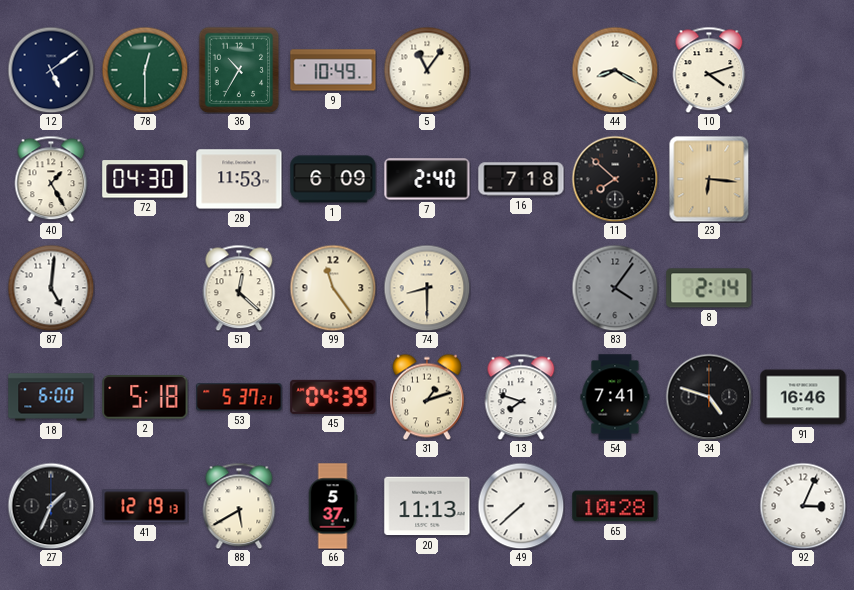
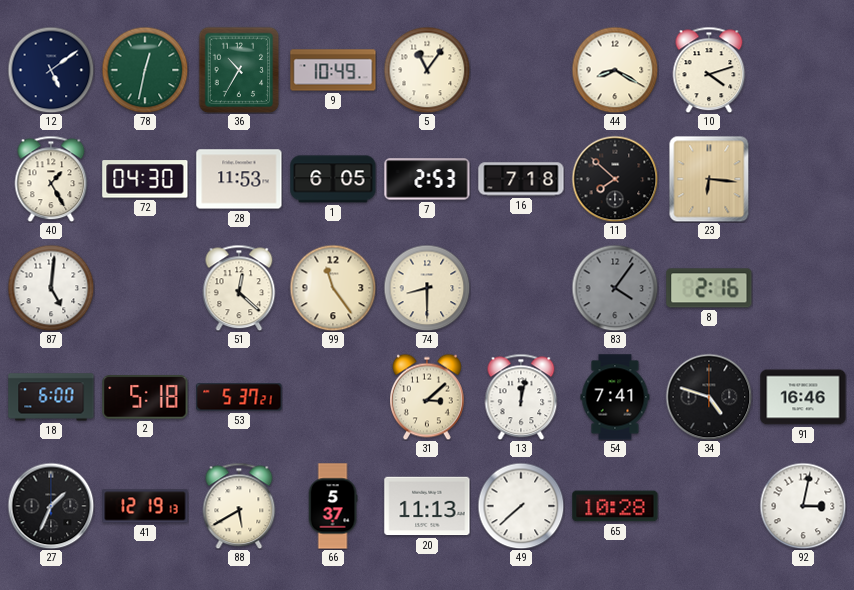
78: 12:30 -> 12:32 (145, 70)
1: 6:09 -> 6:05 (333, 179)
7: 2:40 -> 2:53 (427, 179)
8: 2:14 -> 2:16 (709, 288)
45: 04:39 -> none (333, 397)
31: 1:12 -> 3:08 (428, 397)
13: 7:48 -> 12:02 (521, 397)
92: 3:04 -> 3:02 (803, 506)
